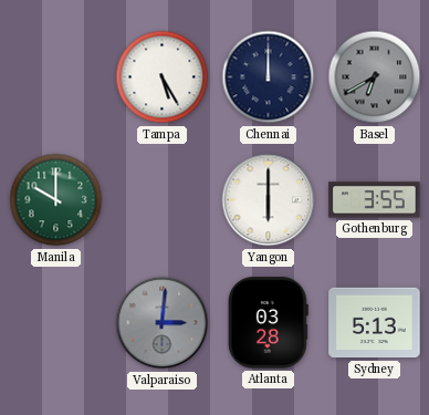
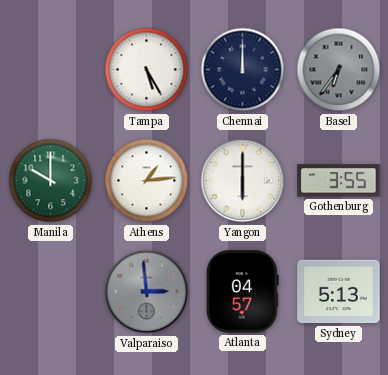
Basel: 6:40 -> 6:36 (339, 70)
Athens: none -> 1:14 (147, 181)
Valparaiso: 3:01 -> 2:59 (147, 292)
Atlanta: 03:28 -> 04:57 (242, 292)
